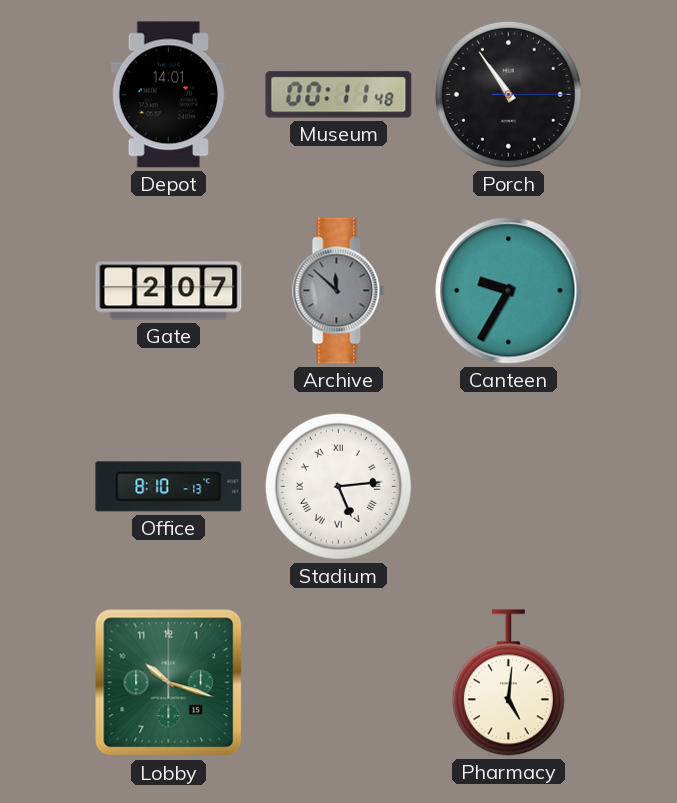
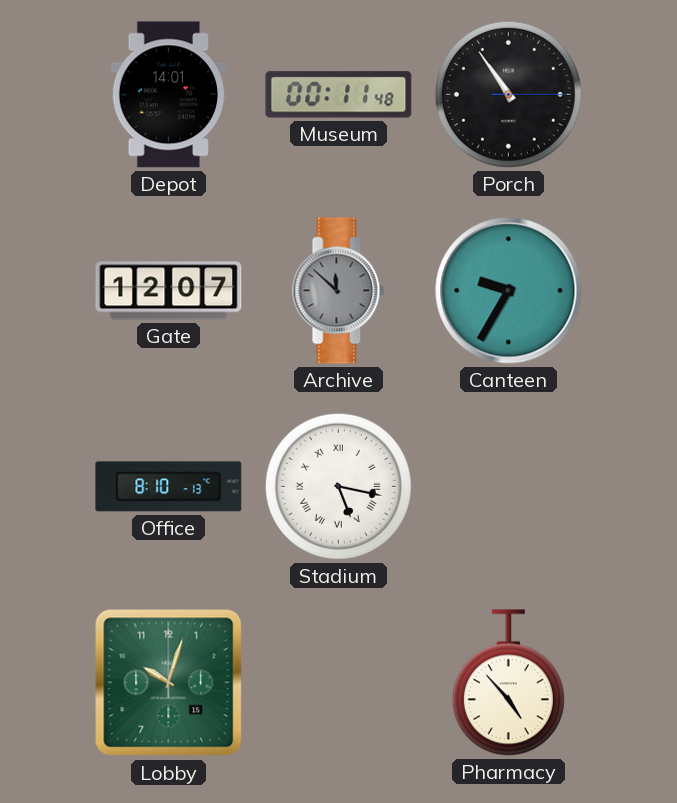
Gate: 2:07 -> 12:07 (169, 291)
Stadium: 5:14 -> 5:17 (338, 486)
Lobby: 10:18 -> 10:03 (169, 683)
Pharmacy: 5:01 -> 4:53 (508, 683)
